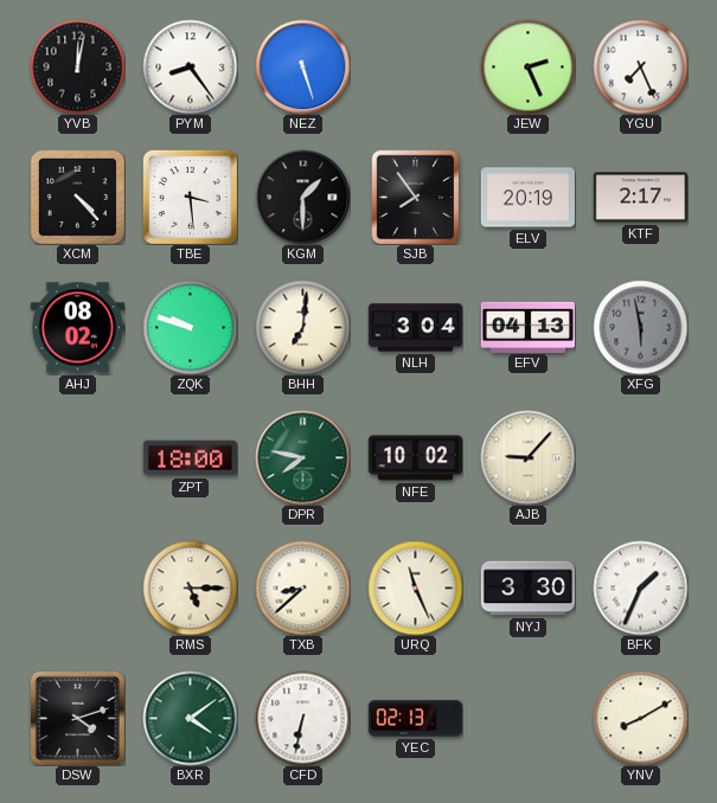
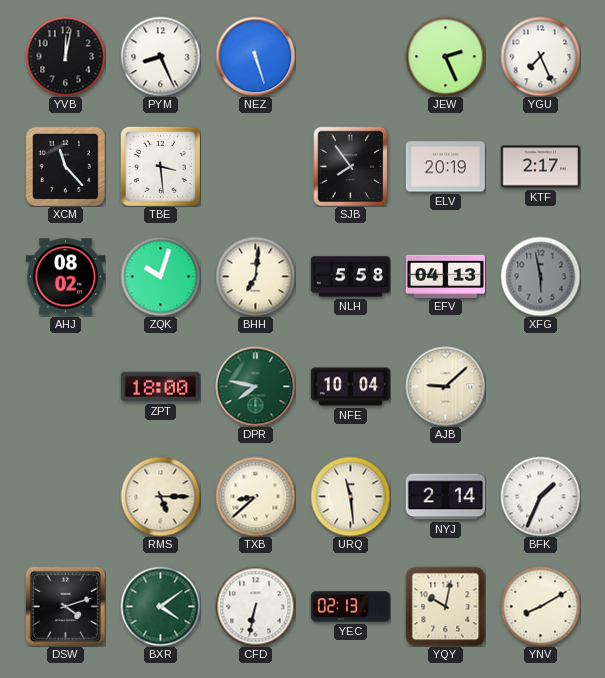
PYM: 8:24 -> 8:26 (160, 56)
XCM: 4:23 -> 11:23 (65, 166)
KGM: 1:30 -> none (302, 197)
ZQK: 9:48 -> 10:03 (160, 276)
NLH: 3:04 -> 5:58 (350, 277)
NFE: 10:02 -> 10:04 (350, 387)
AJB: 9:07 -> 9:08 (445, 386)
URQ: 11:26 -> 11:29 (350, 496)
NYJ: 3:30 -> 2:14 (445, 497)
YQY: none -> 10:02 (445, 606)
